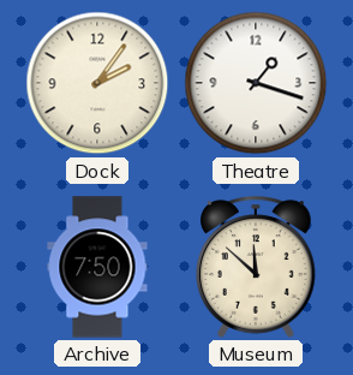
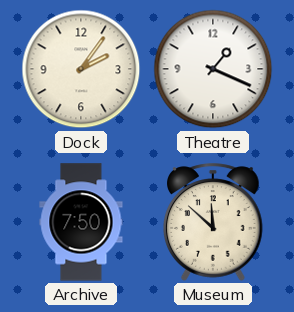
Theatre: 1:18 -> 1:19 (213, 69)
